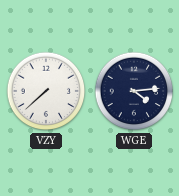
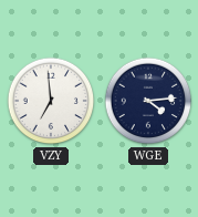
VZY: 7:38 -> 6:59 (51, 101)
